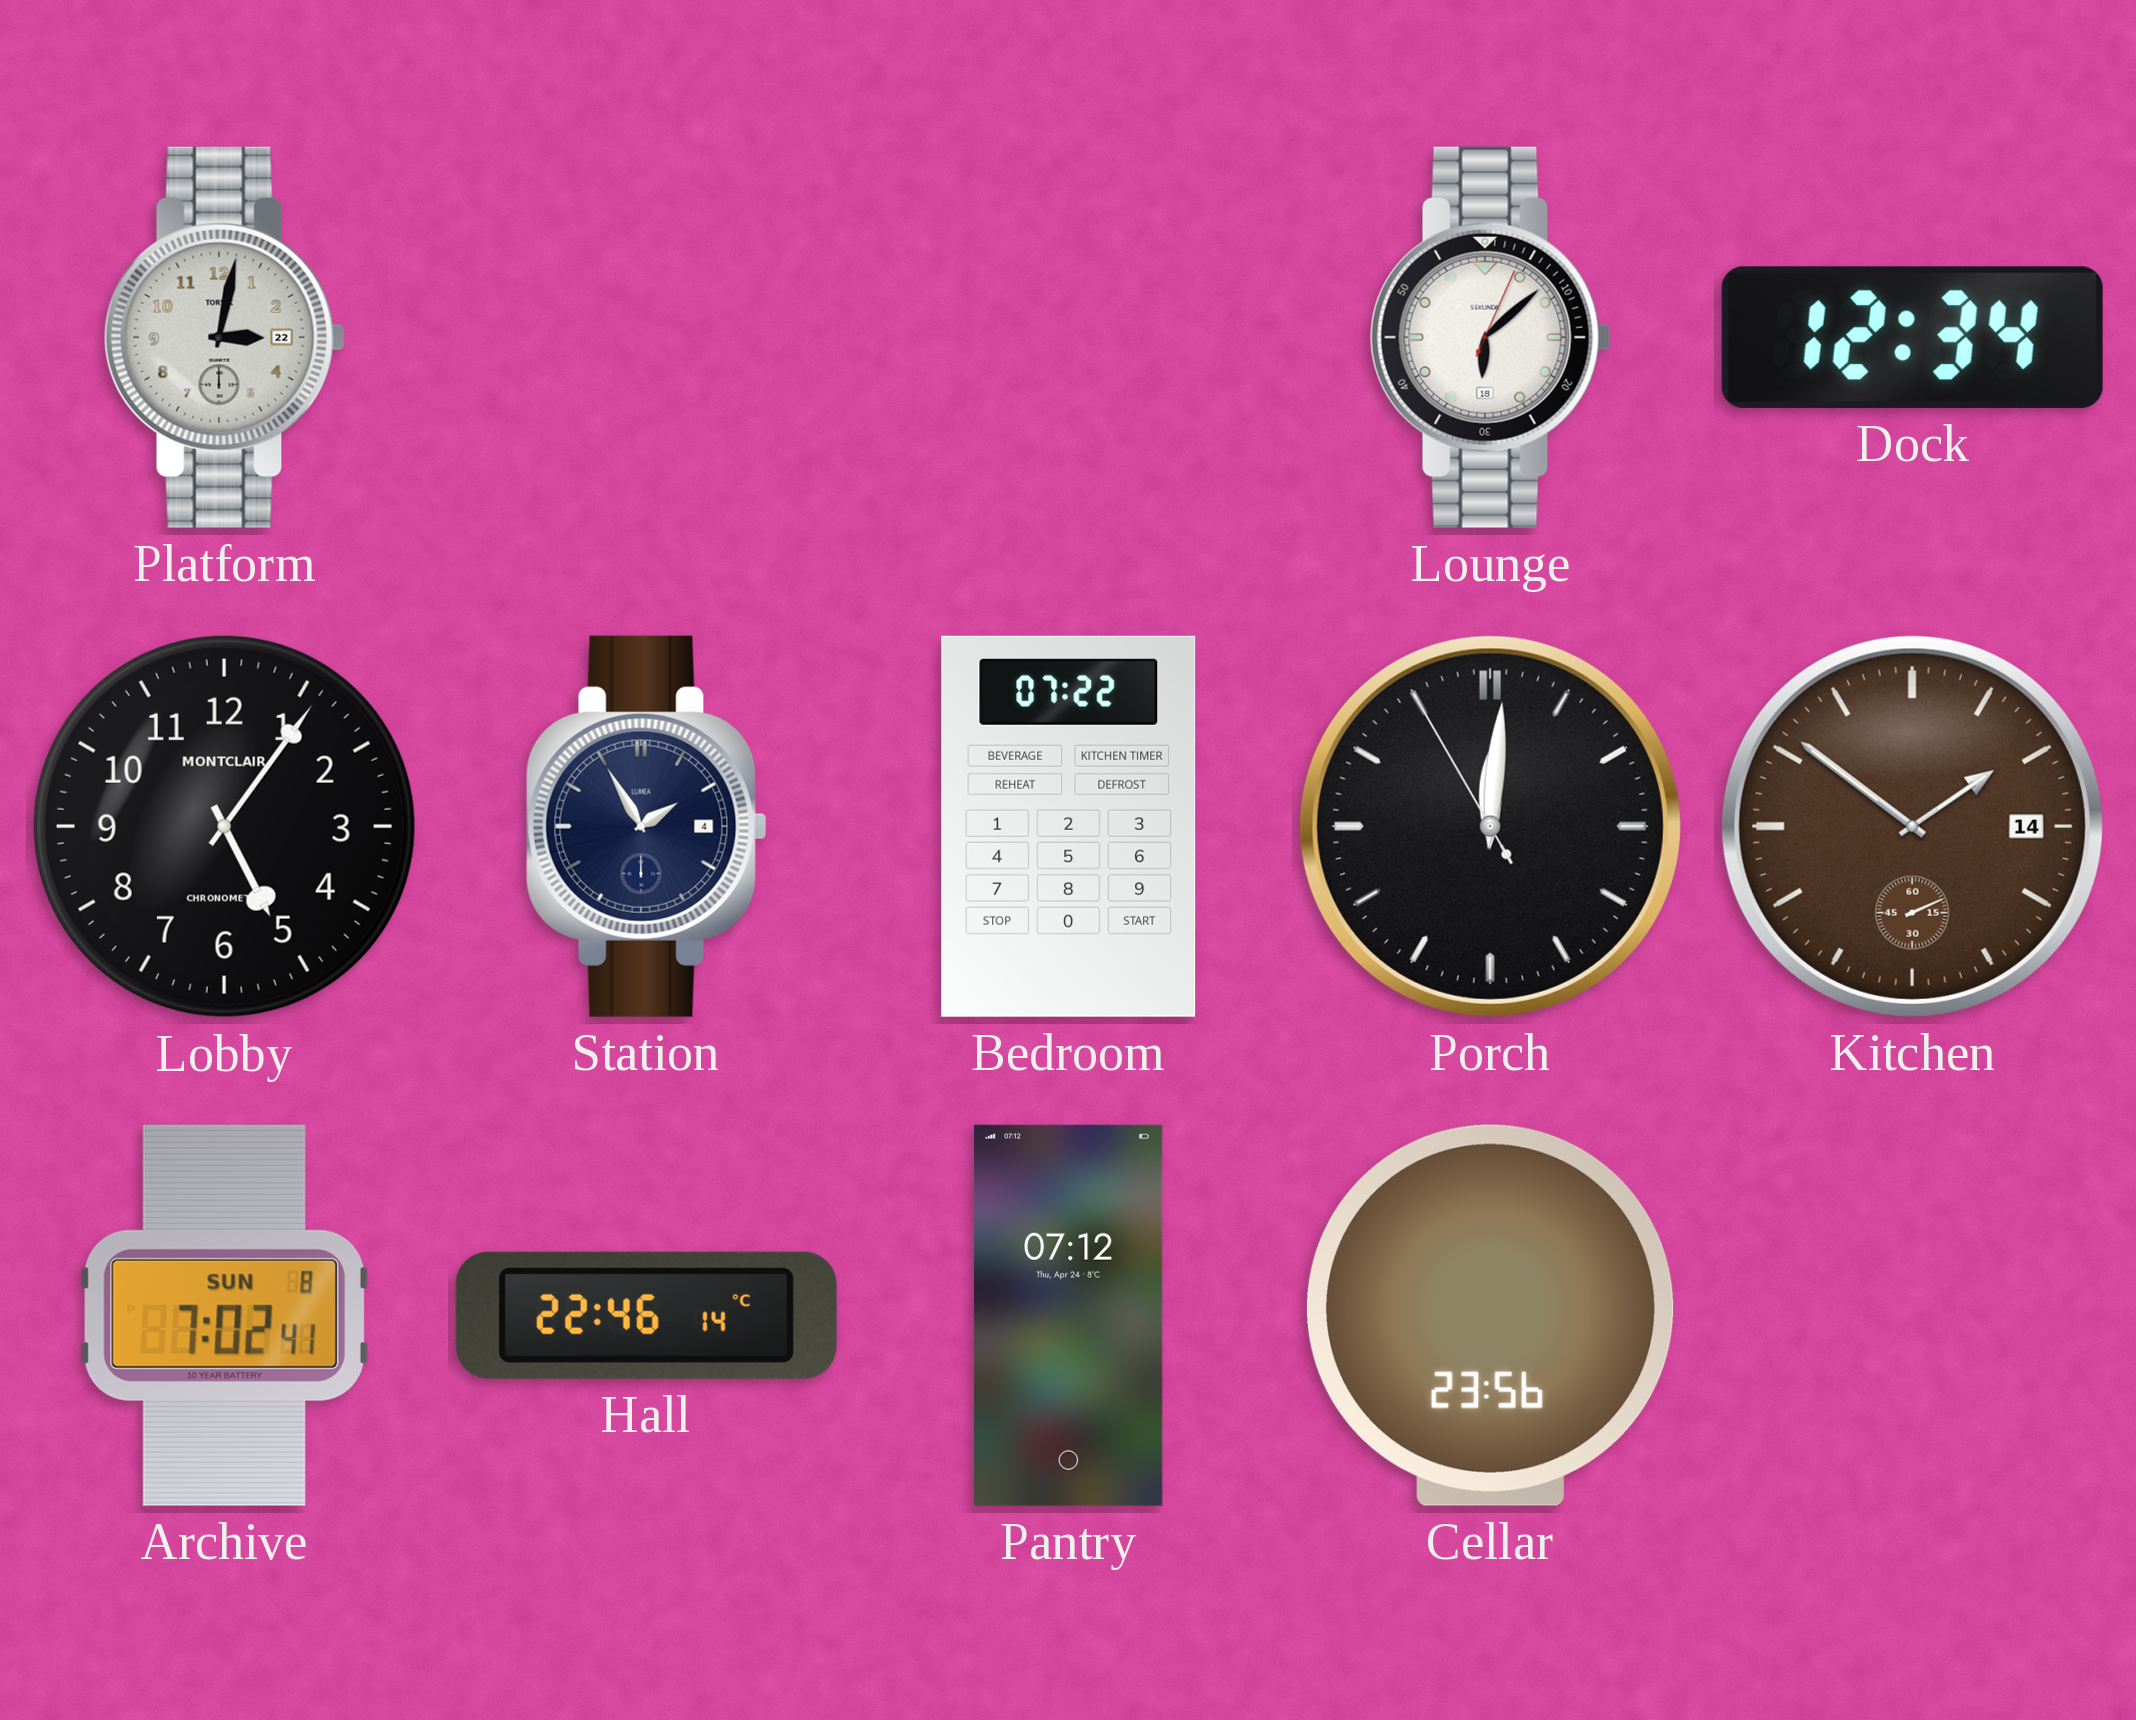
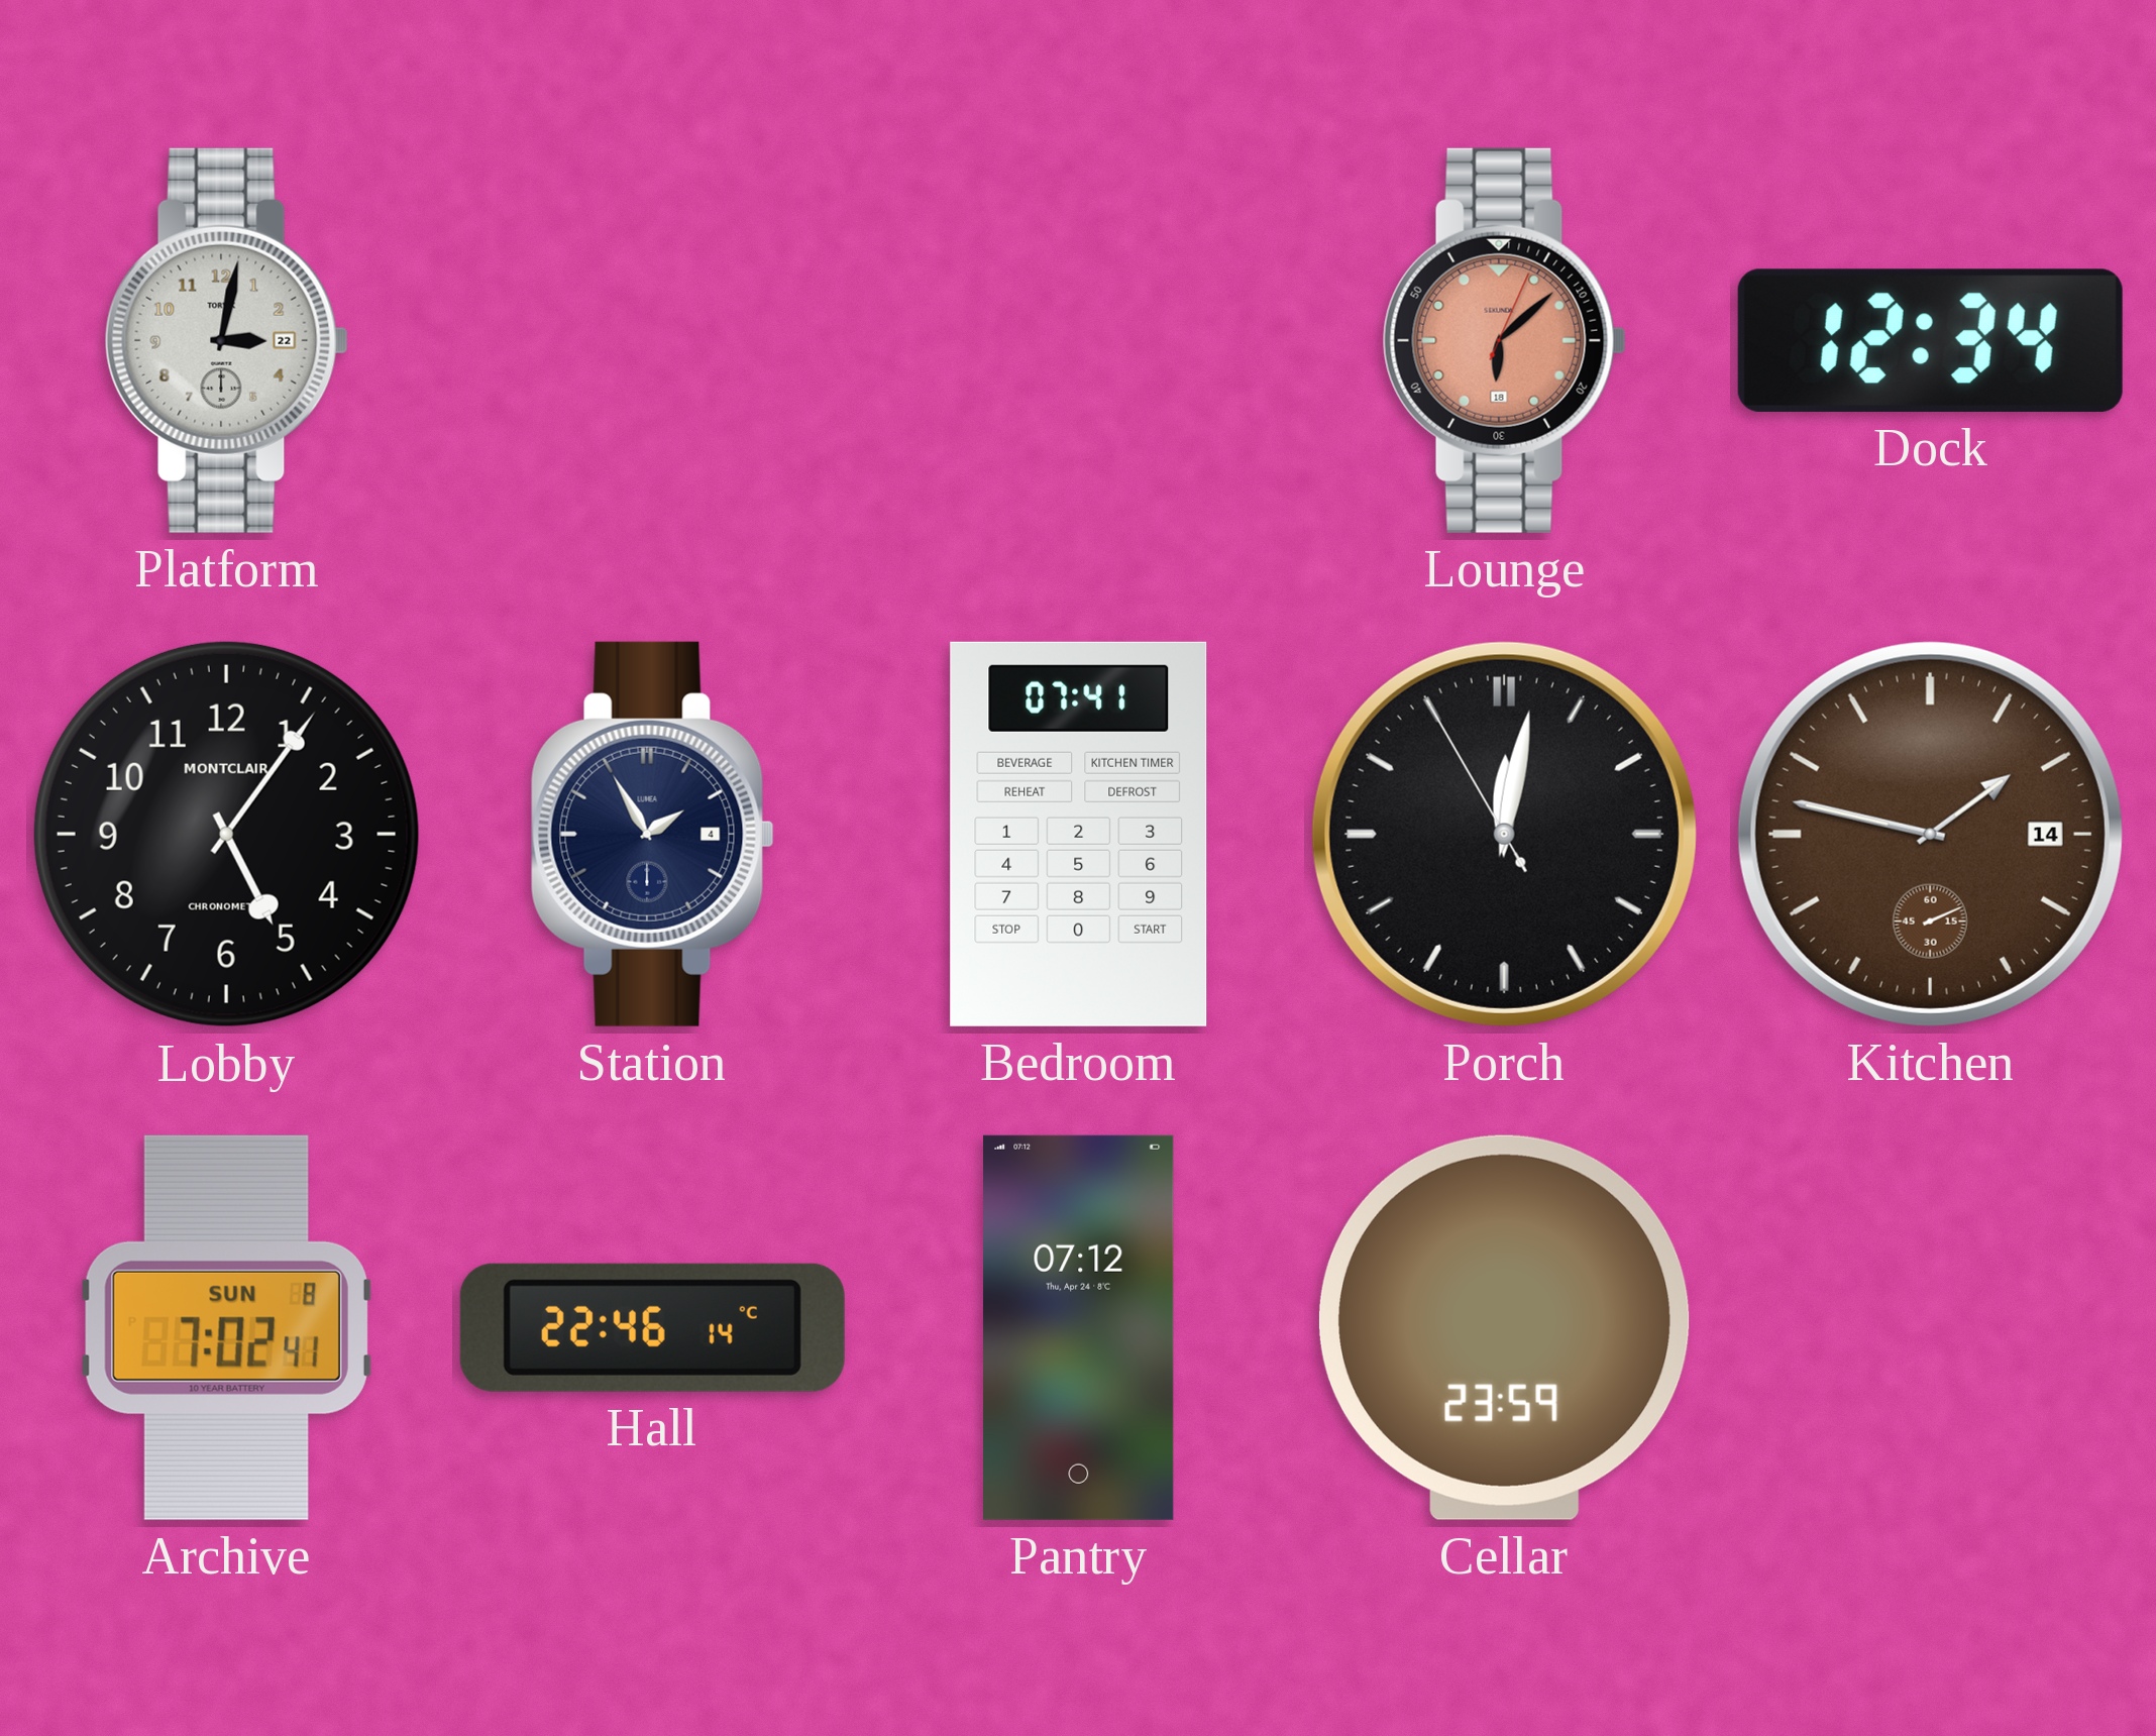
Lounge dial: white -> salmon (1504, 340)
Bedroom: 07:22 -> 07:41 (1079, 834)
Porch: 12:00 -> 12:01 (1504, 834)
Kitchen: 1:51 -> 1:47 (1930, 834)
Cellar: 23:56 -> 23:59 (1504, 1327)
